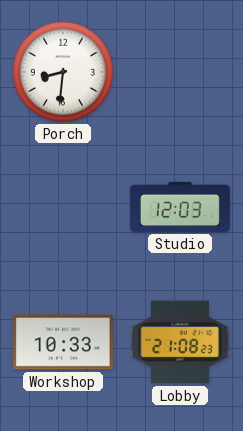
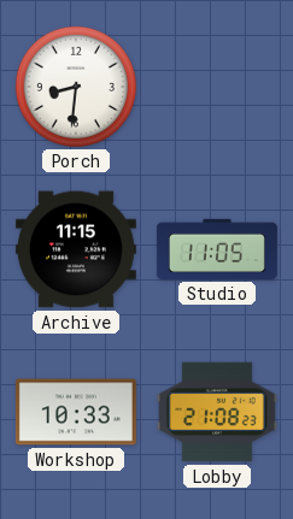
Archive: none -> 11:15 (76, 249)
Studio: 12:03 -> 11:05 (217, 249)
